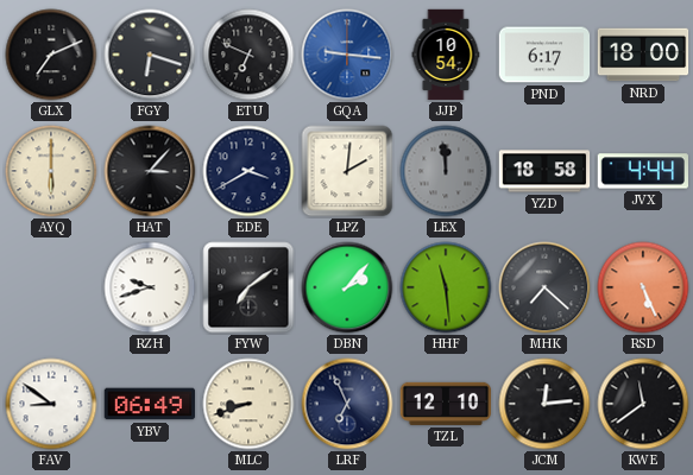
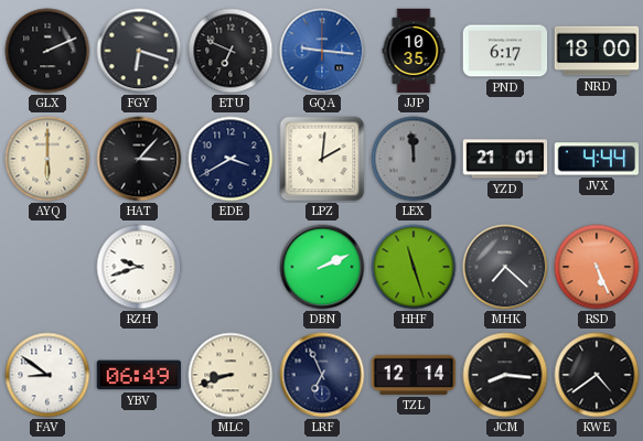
GLX: 7:11 -> 2:11 (47, 51)
JJP: 10:54 -> 10:35 (414, 51)
YZD: 18:58 -> 21:01 (505, 159)
FYW: 7:09 -> none (248, 287)
DBN: 2:07 -> 2:11 (322, 267)
HHF: 11:29 -> 11:27 (414, 267)
TZL: 12:10 -> 12:14 (414, 375)
JCM: 12:14 -> 8:16 (505, 375)
KWE: 11:39 -> 4:39 (597, 375)
